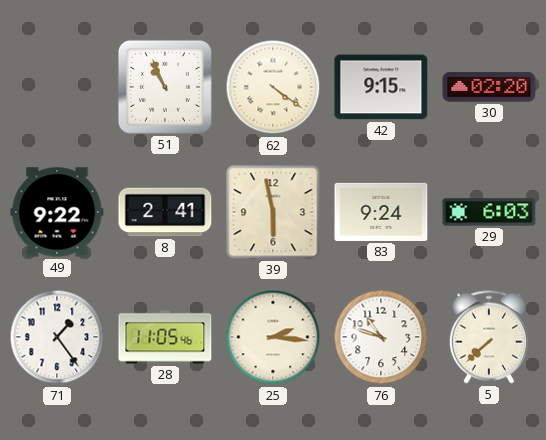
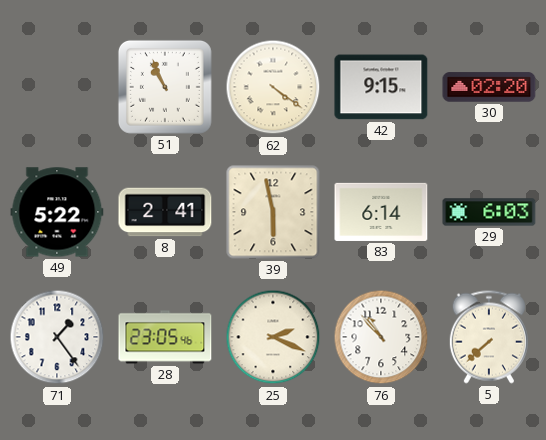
49: 9:22 -> 5:22 (57, 212)
83: 9:24 -> 6:14 (381, 212)
28: 11:05 -> 23:05 (165, 337)
25: 2:16 -> 2:19 (273, 337)
76: 10:48 -> 10:53 (381, 337)
